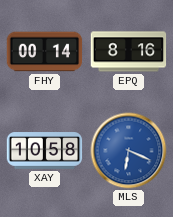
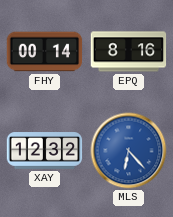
XAY: 10:58 -> 12:32 (45, 151)
MLS: 6:19 -> 6:23 (129, 151)
